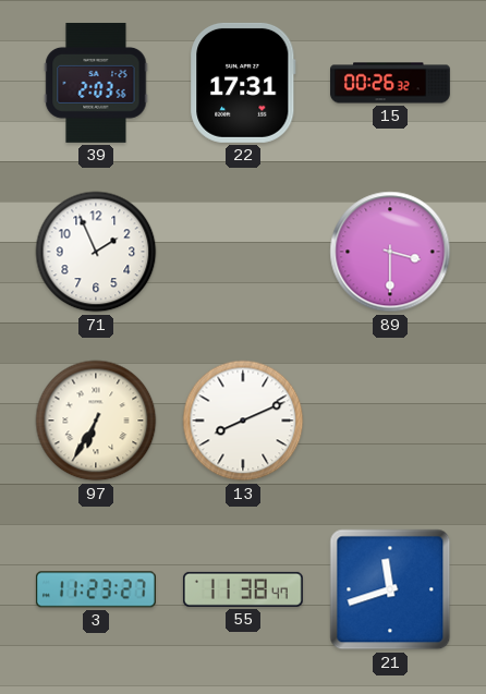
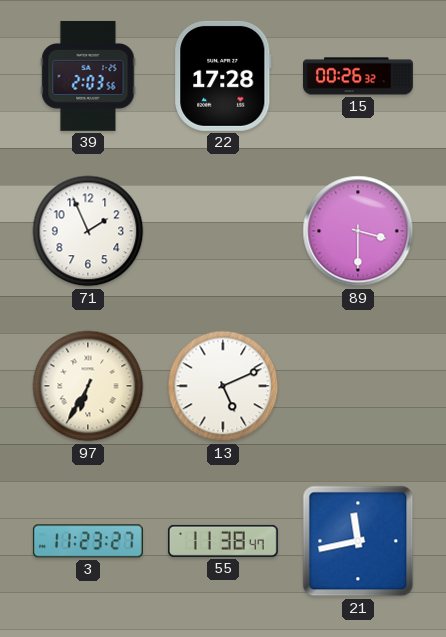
22: 17:31 -> 17:28 (223, 76)
13: 8:11 -> 5:11 (223, 386)
21: 11:42 -> 11:43 (358, 541)
